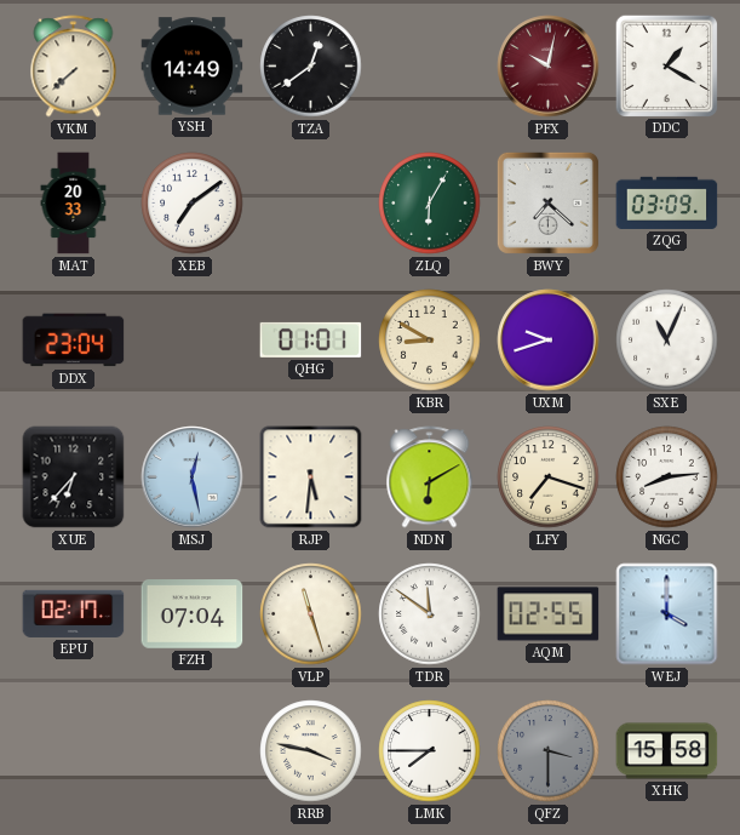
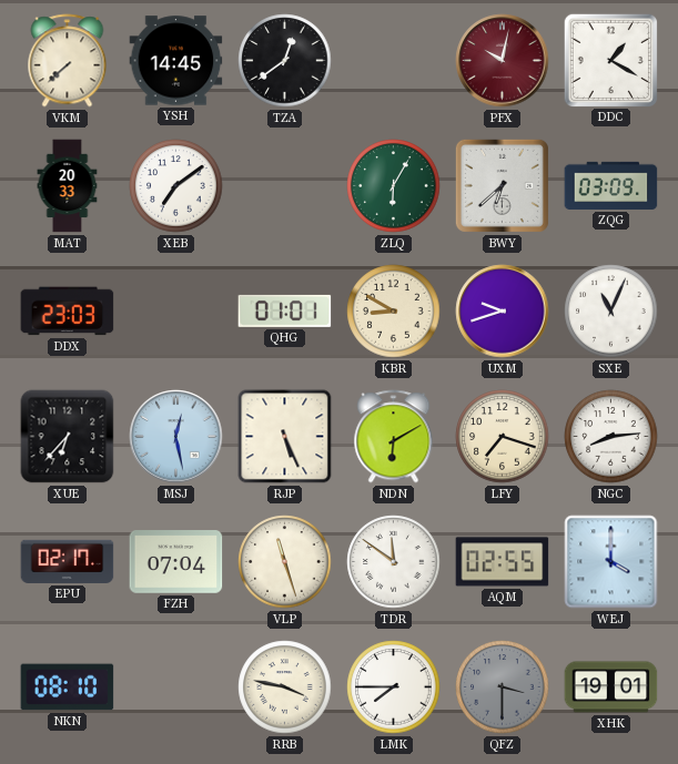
YSH: 14:49 -> 14:45 (176, 61)
BWY: 7:22 -> 6:38 (502, 185)
DDX: 23:04 -> 23:03 (68, 312)
RJP: 5:31 -> 5:26 (285, 437)
NKN: none -> 08:10 (68, 687)
XHK: 15:58 -> 19:01 (611, 687)
